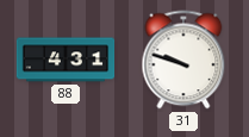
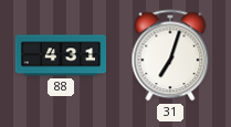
31: 9:48 -> 7:03 (170, 55)
